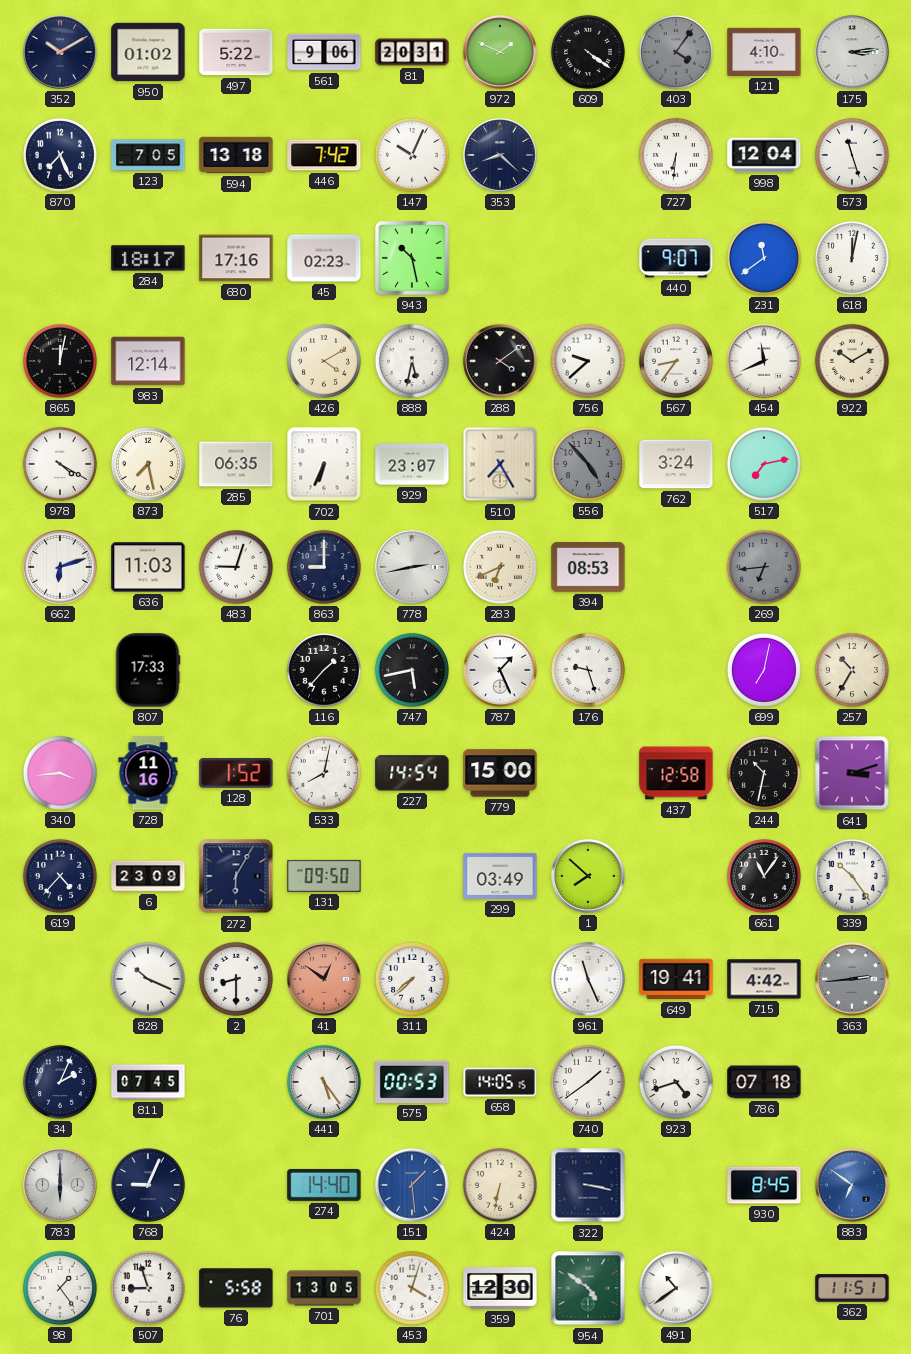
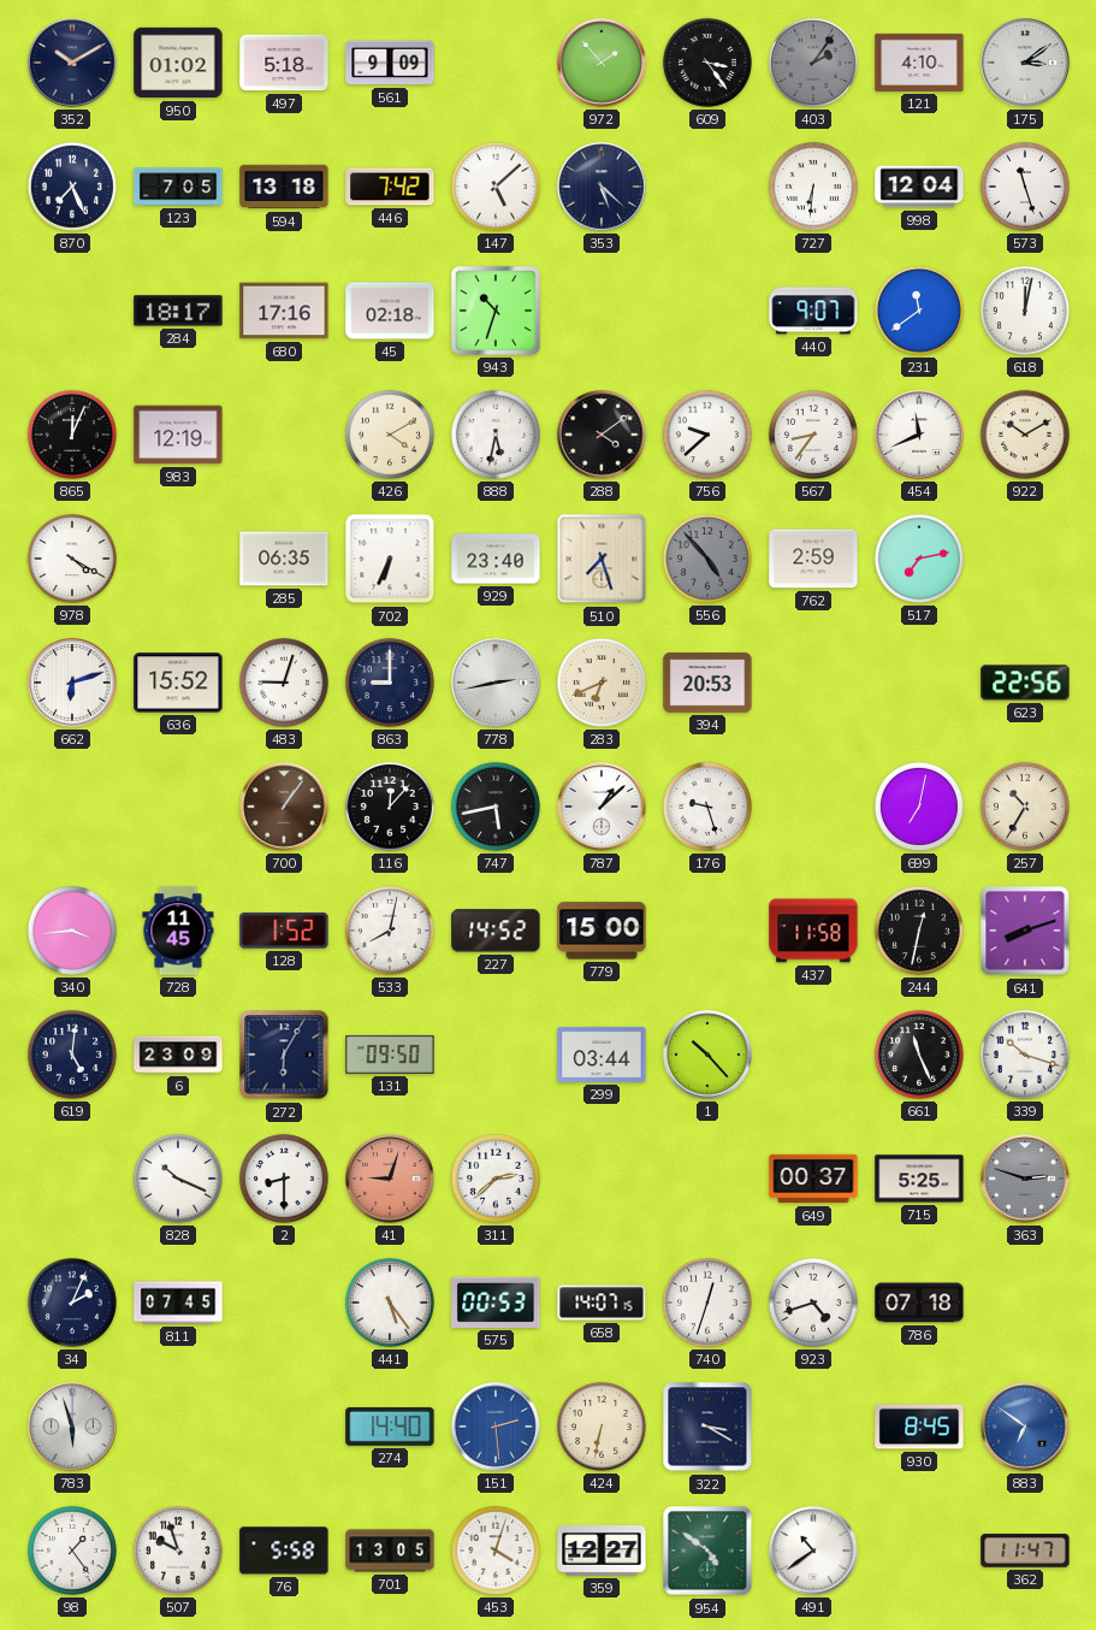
497: 5:22 -> 5:18 (284, 63)
561: 9:06 -> 9:09 (390, 63)
81: 20:31 -> none (412, 52)
972: 1:49 -> 1:53 (602, 63)
609: 4:21 -> 3:24 (707, 63)
403: 4:06 -> 2:06 (813, 63)
175: 3:14 -> 3:09 (1025, 63)
147: 10:04 -> 5:08 (496, 187)
353: 8:22 -> 5:22 (602, 187)
45: 02:23 -> 02:18 (390, 311)
943: 10:28 -> 10:33 (496, 311)
865: 12:02 -> 12:04 (72, 435)
983: 12:14 -> 12:19 (178, 435)
873: 7:28 -> none (148, 464)
929: 23:07 -> 23:40 (496, 559)
510: 7:25 -> 7:27 (602, 559)
762: 3:24 -> 2:59 (813, 559)
636: 11:03 -> 15:52 (178, 683)
394: 08:53 -> 20:53 (707, 683)
269: 6:44 -> none (764, 567)
623: none -> 22:56 (1025, 683)
807: 17:33 -> none (148, 670)
700: none -> 1:06 (284, 807)
116: 1:37 -> 12:07 (390, 807)
787: 1:26 -> 1:08 (602, 807)
728: 11:16 -> 11:45 (178, 931)
227: 14:54 -> 14:52 (496, 931)
437: 12:58 -> 11:58 (813, 931)
244: 10:32 -> 12:32 (919, 931)
641: 3:12 -> 8:12 (1025, 931)
619: 4:37 -> 5:01 (72, 1055)
299: 03:49 -> 03:44 (602, 1055)
1: 7:52 -> 10:23 (707, 1055)
661: 11:06 -> 11:26 (919, 1055)
339: 10:24 -> 10:18 (1025, 1055)
41: 12:51 -> 9:03 (390, 1179)
311: 7:38 -> 2:38 (496, 1179)
961: 11:26 -> none (588, 979)
649: 19:41 -> 00:37 (813, 1179)
715: 4:42 -> 5:25 (919, 1179)
363: 2:44 -> 2:48 (1025, 1179)
658: 14:05 -> 14:07 (602, 1303)
740: 1:39 -> 12:33 (707, 1303)
783: 6:00 -> 5:57 (72, 1427)
768: 9:04 -> none (148, 1185)
151: 1:29 -> 2:29 (496, 1427)
322: 3:17 -> 3:20 (707, 1427)
507: 8:57 -> 9:57 (178, 1551)
359: 12:30 -> 12:27 (602, 1551)
362: 11:51 -> 11:47 (1025, 1551)
